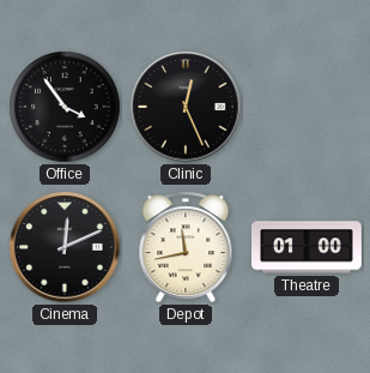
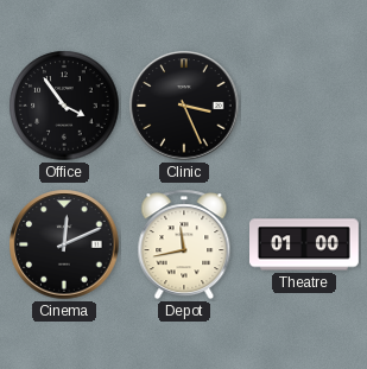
Clinic: 12:26 -> 3:26 (184, 106)
